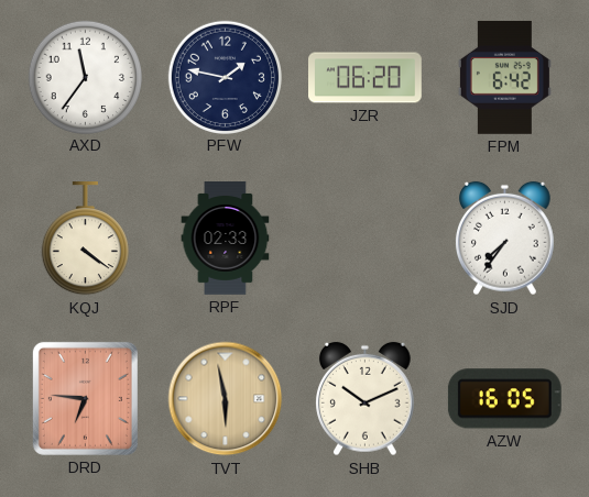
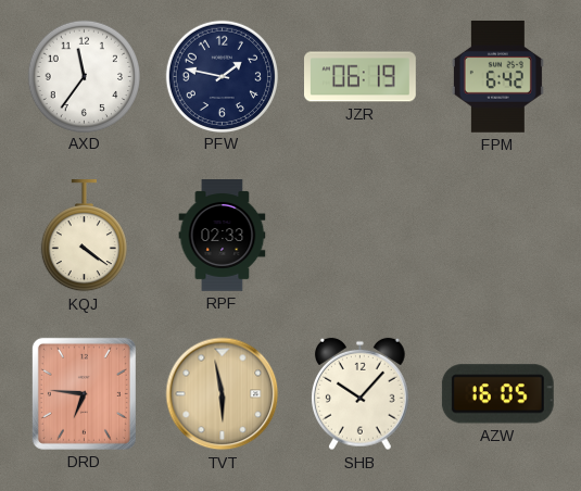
JZR: 06:20 -> 06:19 (361, 77)
SJD: 7:36 -> none (505, 239)
SHB: 10:11 -> 10:07 (361, 394)
